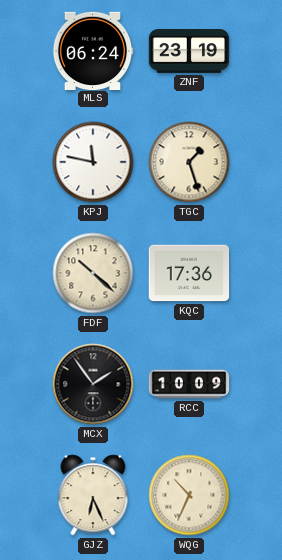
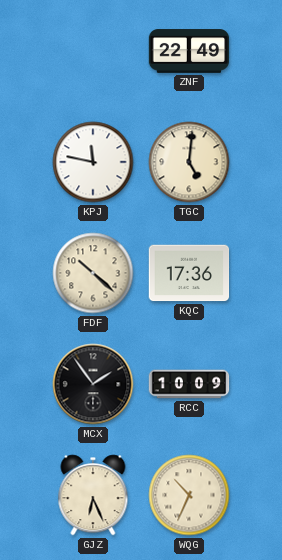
MLS: 06:24 -> none (93, 50)
ZNF: 23:19 -> 22:49 (189, 51)
TGC: 1:27 -> 5:01 (189, 162)
